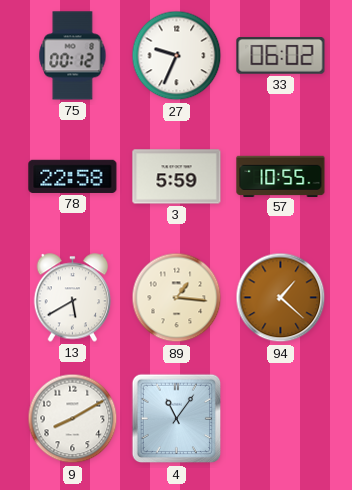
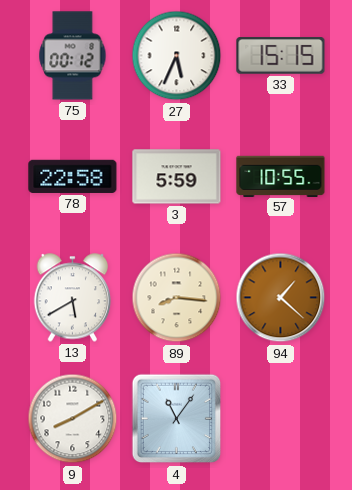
27: 9:34 -> 5:34 (177, 56)
33: 06:02 -> 15:15 (281, 56)
89: 1:16 -> 8:16 (177, 298)
